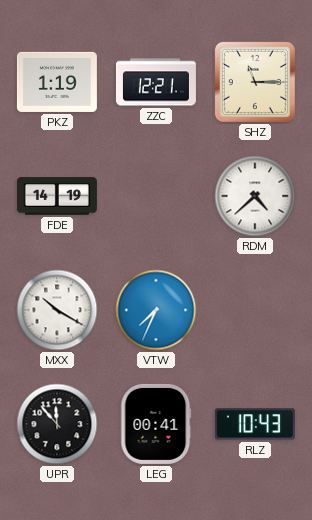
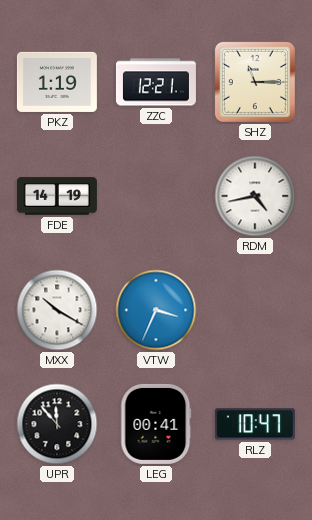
RDM: 4:38 -> 4:43 (255, 196)
VTW: 7:34 -> 3:34 (156, 310)
RLZ: 10:43 -> 10:47 (255, 424)
